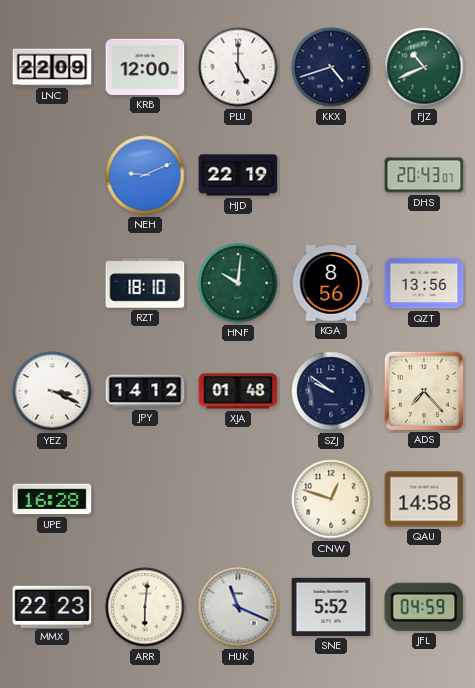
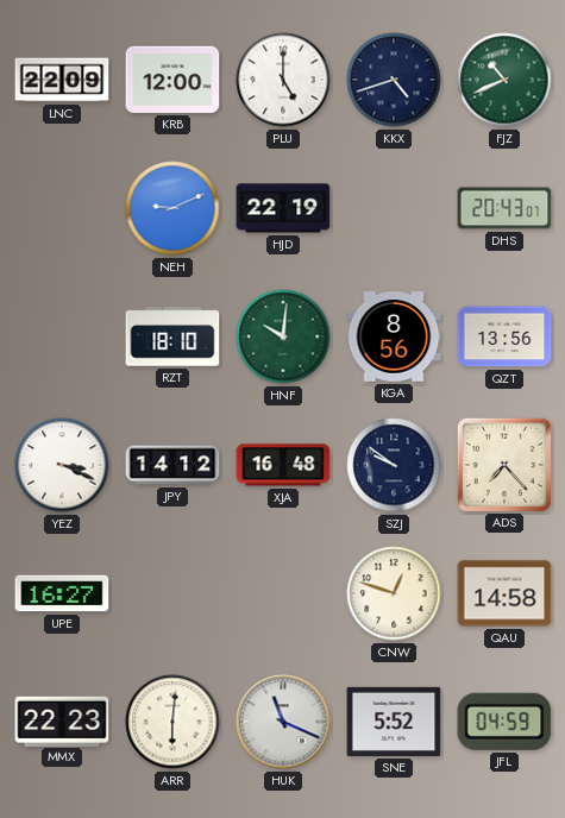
XJA: 01:48 -> 16:48 (283, 465)
UPE: 16:28 -> 16:27 (62, 593)
